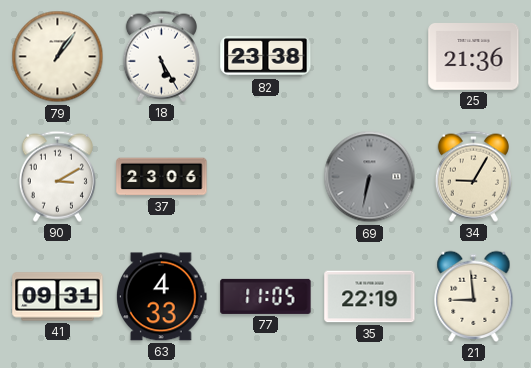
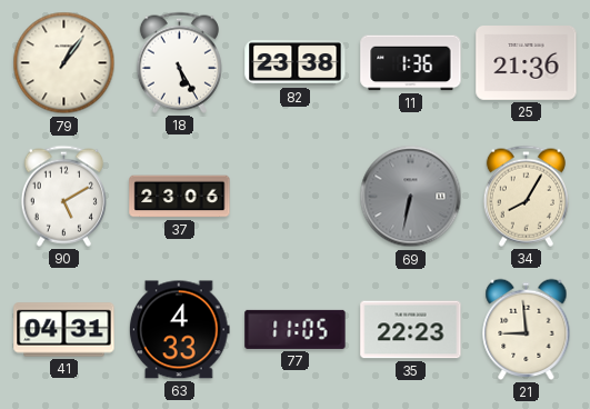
11: none -> 1:36 (411, 63)
90: 3:10 -> 5:10 (63, 196)
34: 9:05 -> 8:05 (526, 196)
41: 09:31 -> 04:31 (64, 330)
35: 22:19 -> 22:23 (411, 330)
